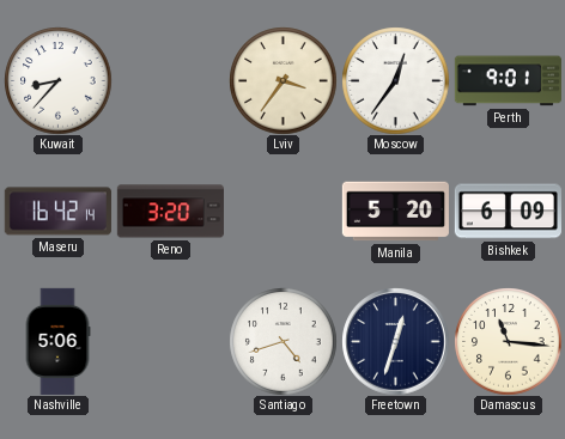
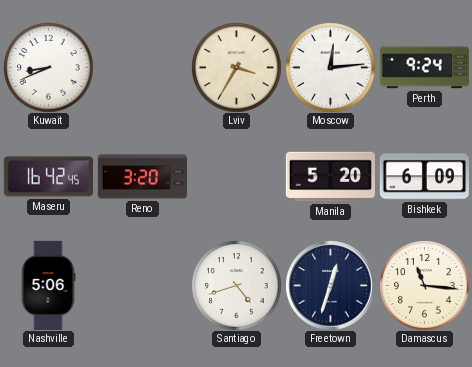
Kuwait: 8:37 -> 8:41 (48, 67)
Lviv: 3:36 -> 3:35 (236, 67)
Moscow: 12:36 -> 12:14 (330, 67)
Perth: 9:01 -> 9:24 (424, 68)
Maseru: 16:42:14 -> 16:42:45 (48, 177)
